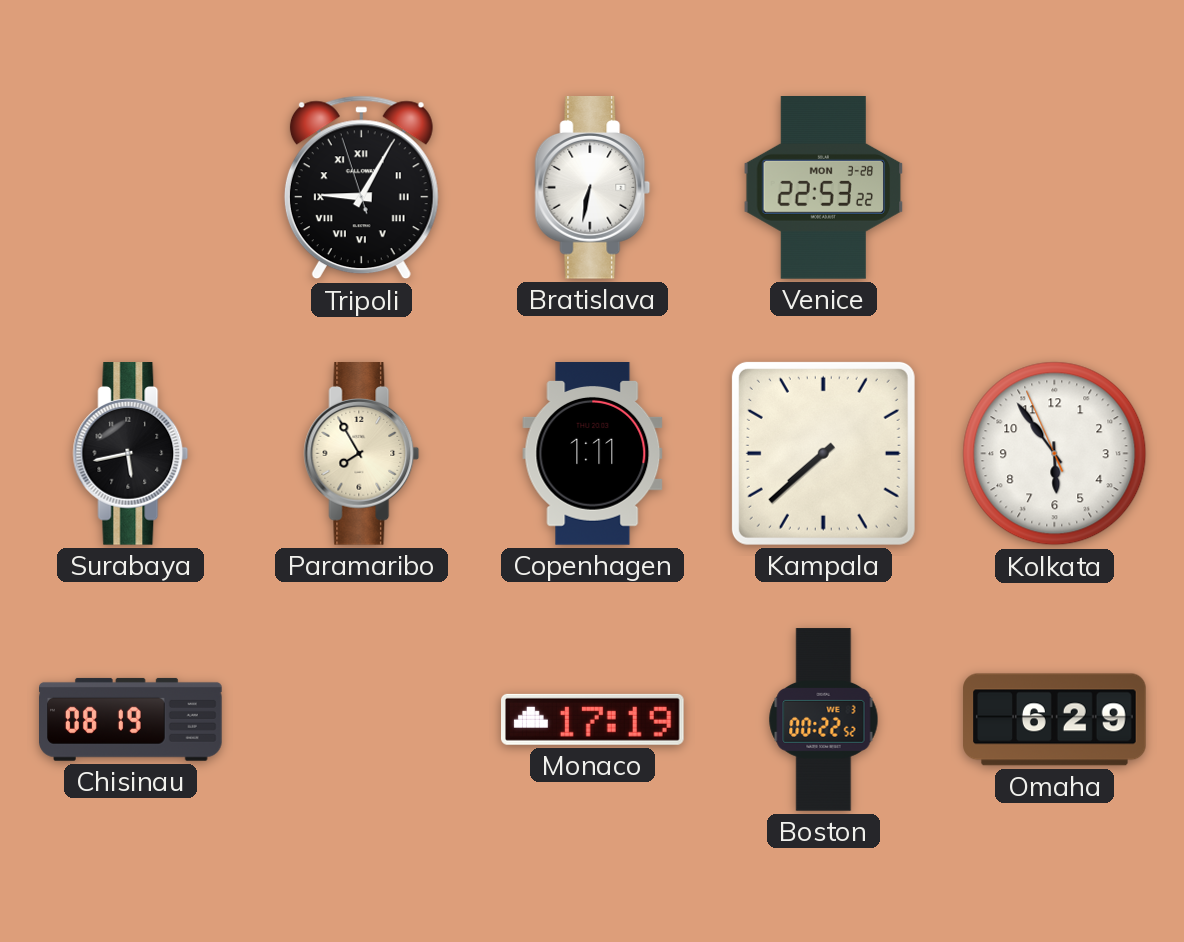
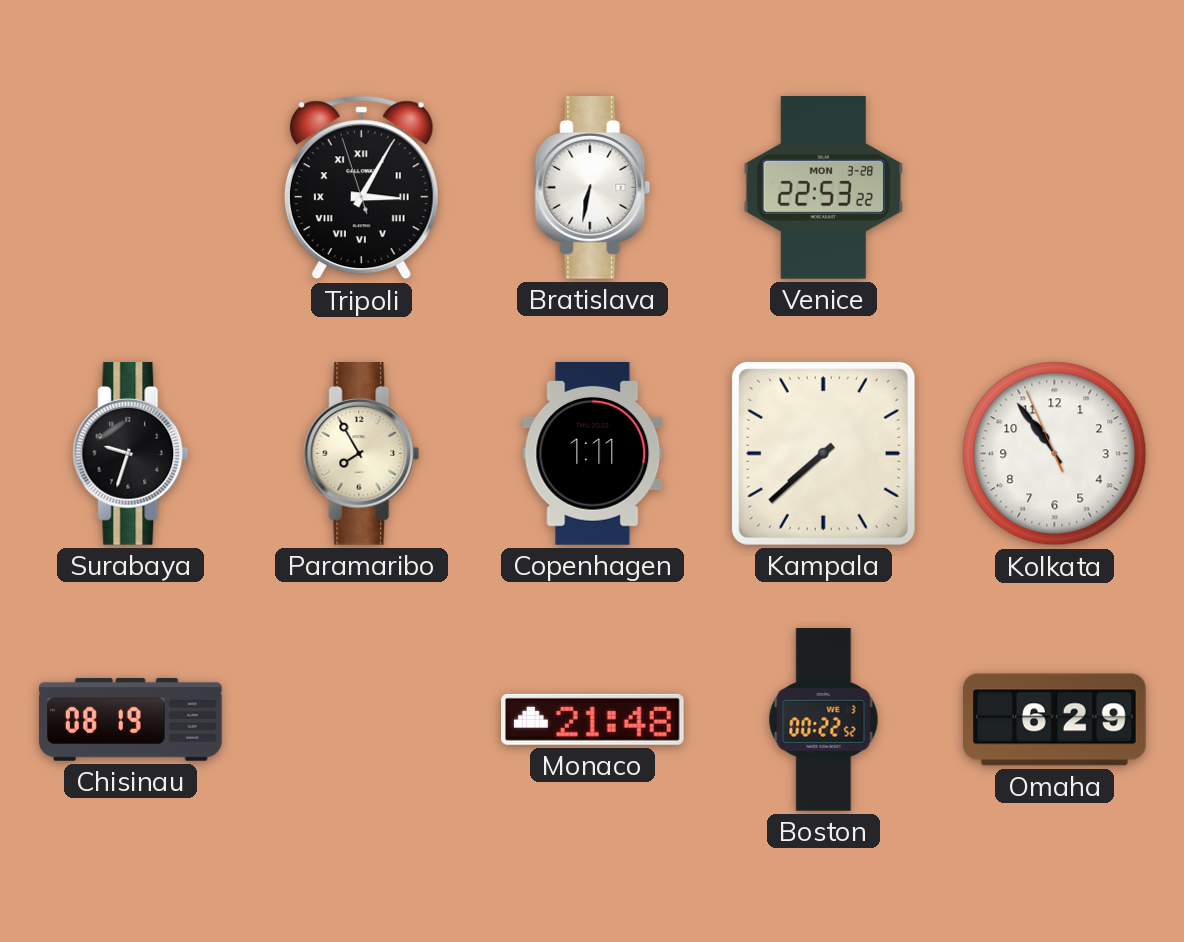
Tripoli: 9:04 -> 3:04 (361, 188)
Surabaya: 5:43 -> 9:33 (131, 454)
Kolkata: 5:53 -> 10:53 (1055, 454)
Monaco: 17:19 -> 21:48 (593, 719)
